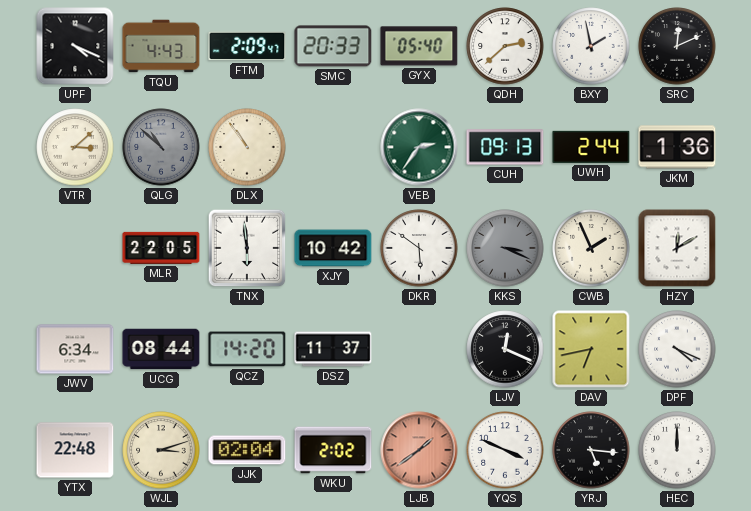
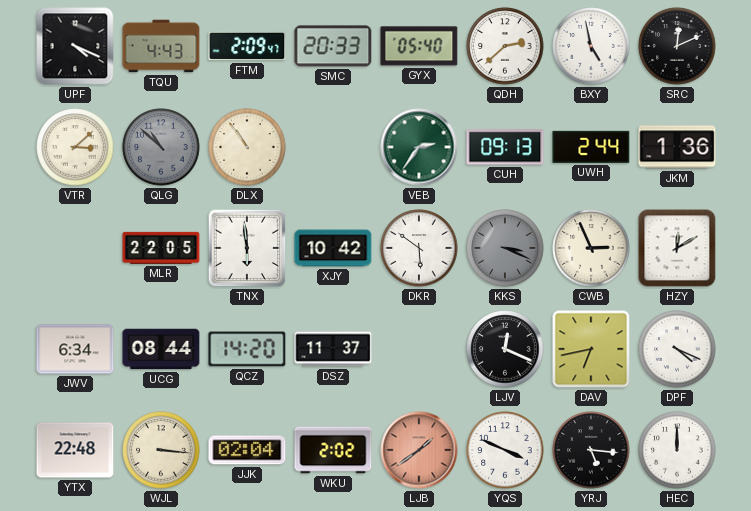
BXY: 1:58 -> 4:58 (591, 46)
CWB: 1:56 -> 2:56 (591, 248)
WJL: 3:12 -> 3:16 (161, 450)
